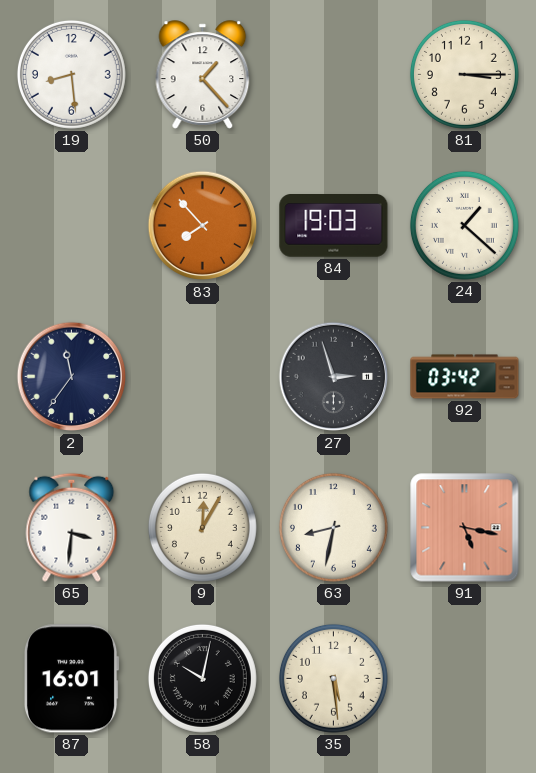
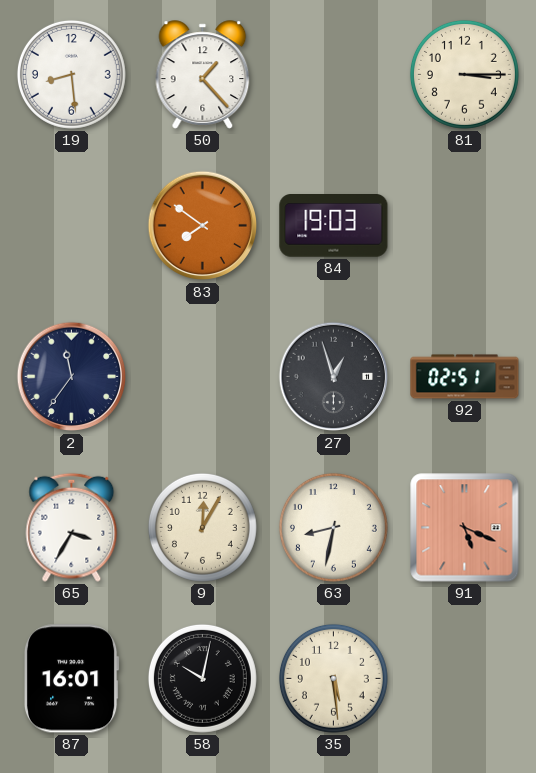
83: 7:53 -> 7:51 (203, 226)
24: 1:22 -> none (464, 225)
27: 2:57 -> 12:57 (334, 377)
92: 03:42 -> 02:51 (465, 377)
65: 3:31 -> 3:35 (72, 527)
91: 5:17 -> 5:19 (465, 528)
